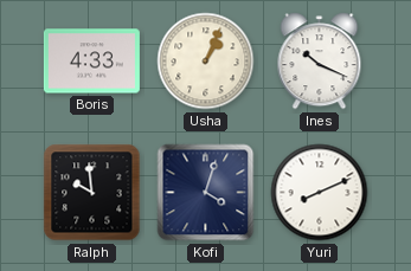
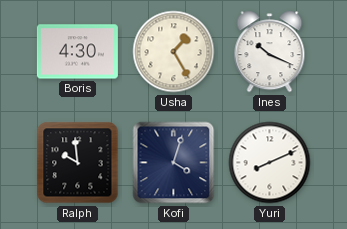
Boris: 4:33 -> 4:30 (77, 52)
Usha: 1:04 -> 1:25 (174, 52)
